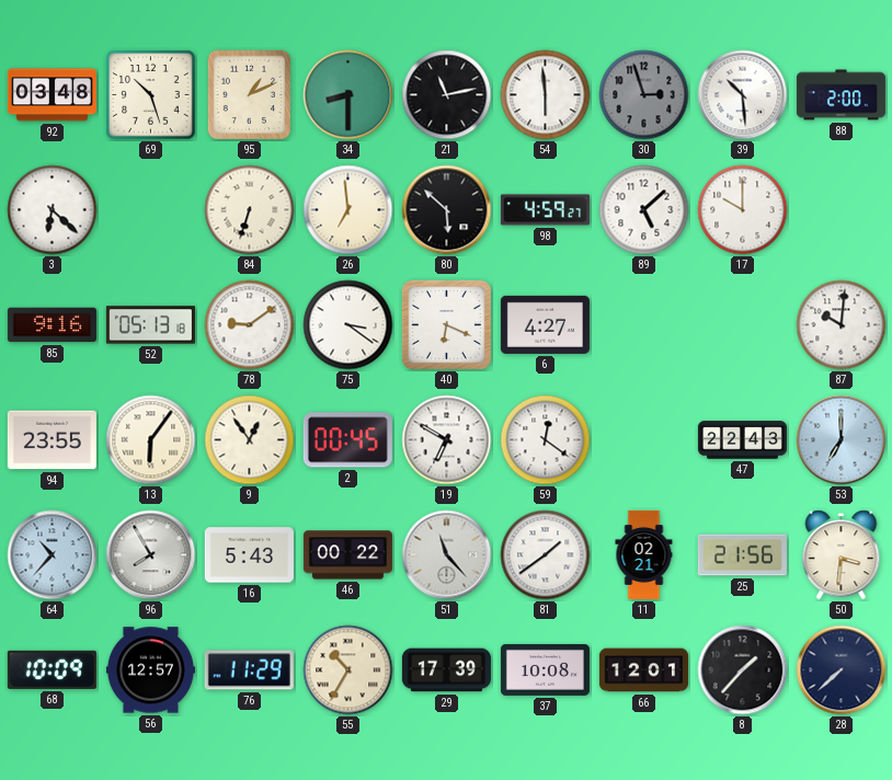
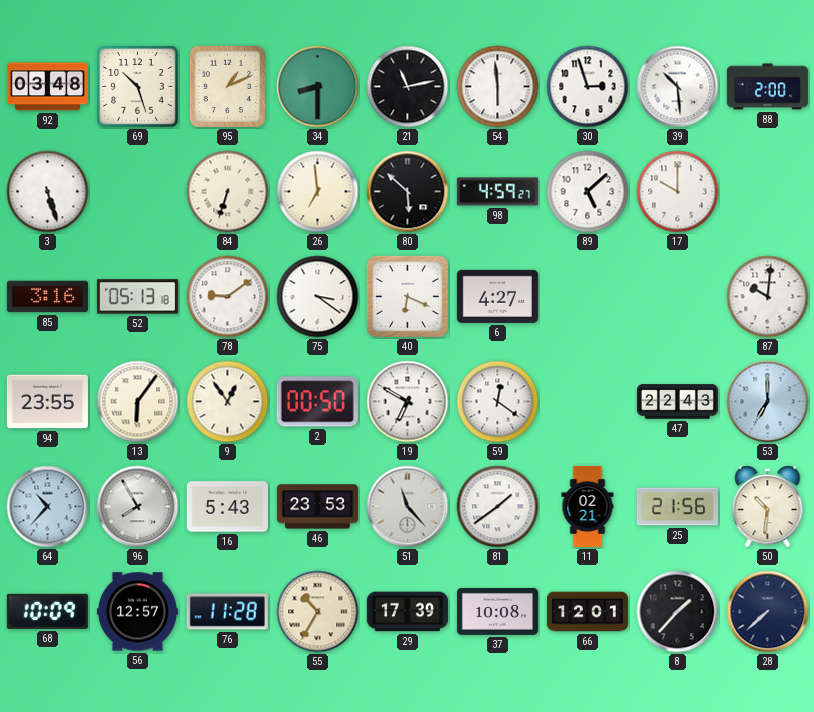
30 dial: grey -> white (588, 87)
3: 6:22 -> 5:27 (48, 192)
85: 9:16 -> 3:16 (47, 297)
2: 00:45 -> 00:50 (317, 402)
46: 00:22 -> 23:53 (317, 507)
50: 3:31 -> 10:31 (768, 507)
76: 11:29 -> 11:28 (227, 612)
